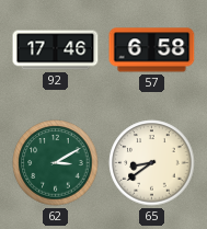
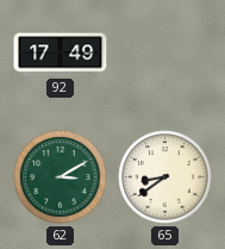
92: 17:46 -> 17:49 (61, 55)
57: 6:58 -> none (152, 50)
